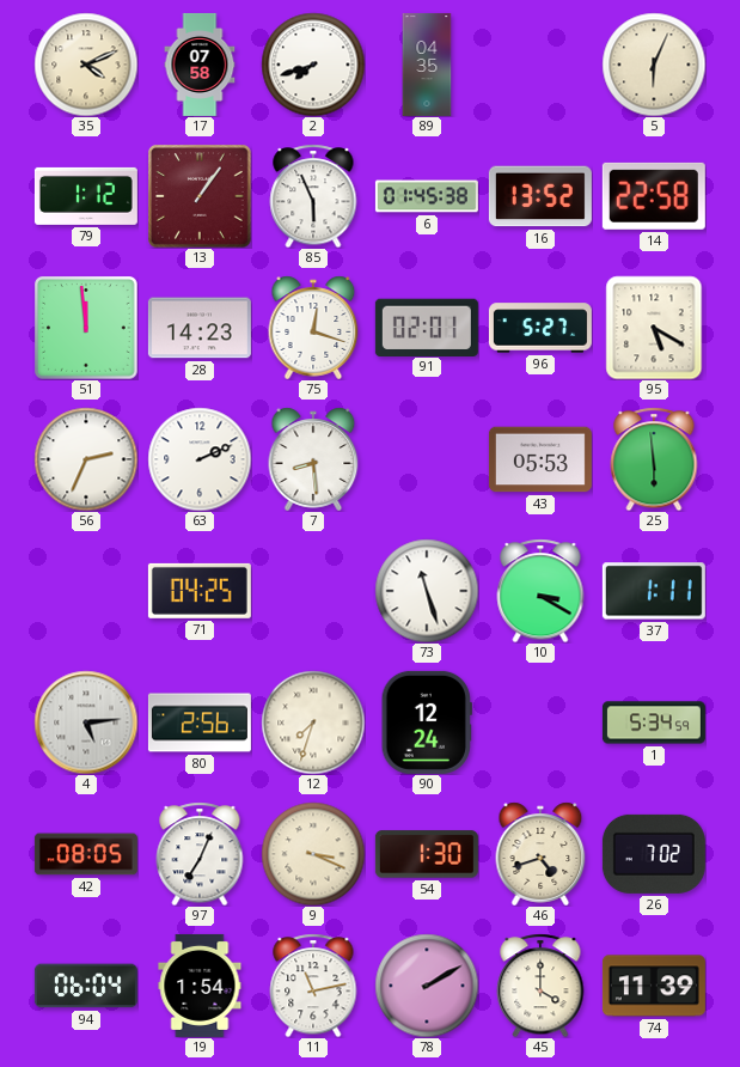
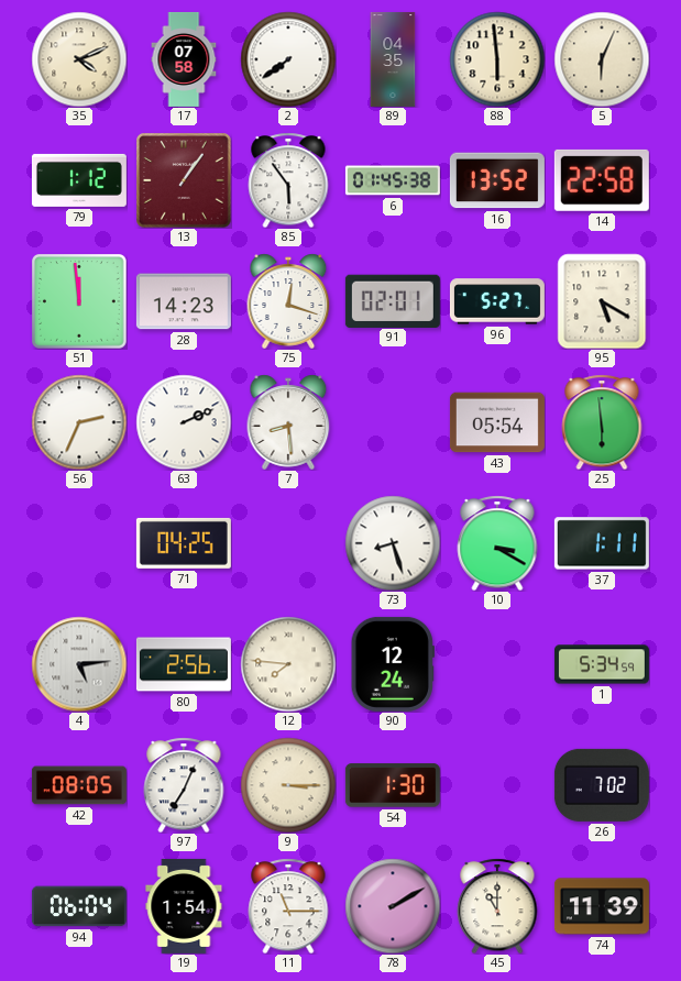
2: 7:42 -> 7:39 (288, 59)
88: none -> 5:59 (497, 59)
85: 5:56 -> 5:54 (288, 180)
43: 05:53 -> 05:54 (497, 422)
73: 11:27 -> 8:27 (393, 543)
12: 7:33 -> 7:46 (288, 664)
9: 3:19 -> 3:15 (288, 785)
46: 4:42 -> none (540, 854)
11: 11:13 -> 11:15 (288, 906)
45: 4:00 -> 11:00 (497, 906)
